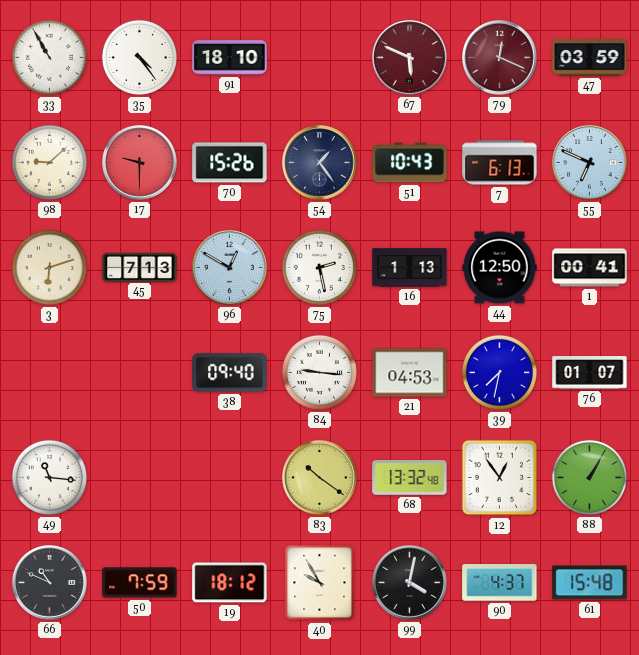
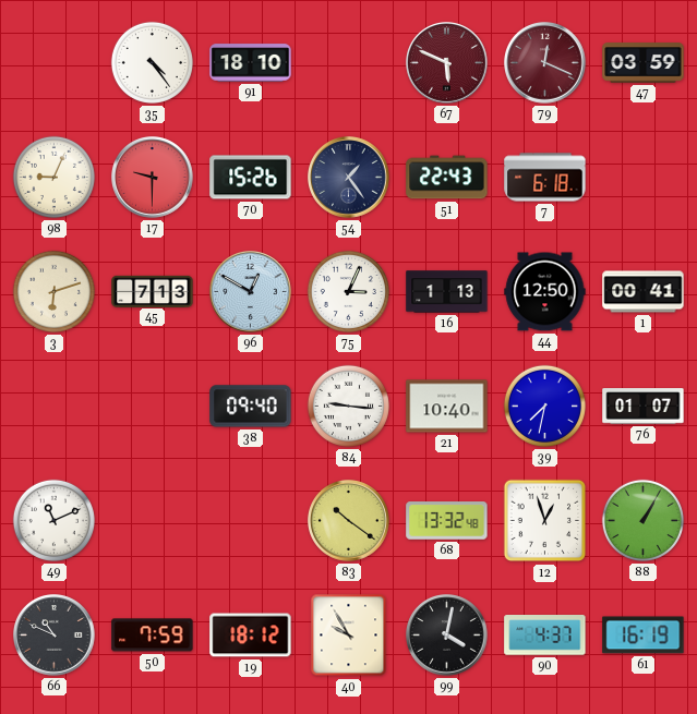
33: 10:55 -> none (49, 57)
98: 9:08 -> 9:04 (53, 177)
51: 10:43 -> 22:43 (447, 178)
7: 6:13 -> 6:18 (545, 178)
55: 6:49 -> none (590, 163)
75: 2:28 -> 3:04 (348, 291)
21: 04:53 -> 10:40 (447, 407)
49: 11:16 -> 11:11 (53, 520)
12: 12:54 -> 12:57 (545, 521)
61: 15:48 -> 16:19 (644, 636)
